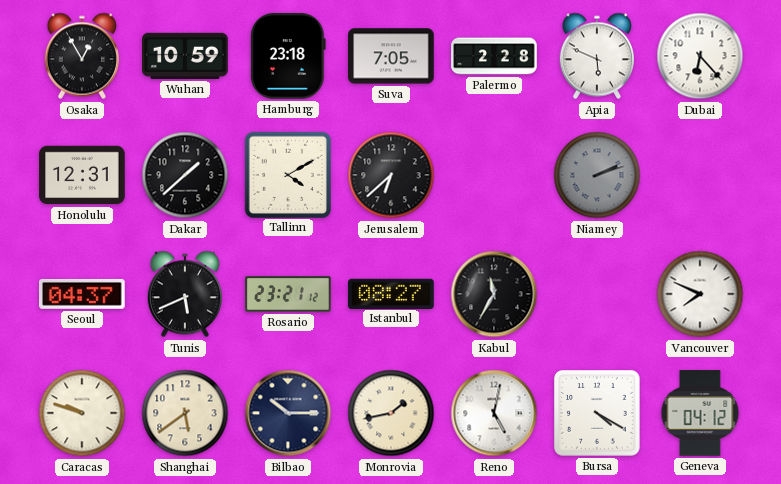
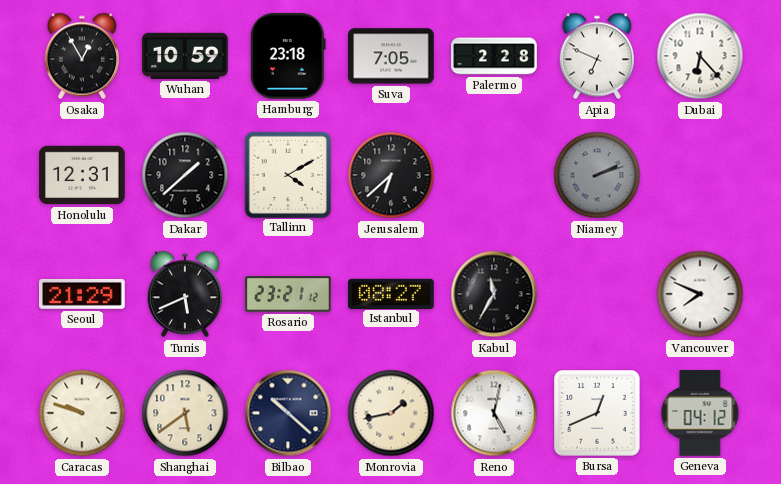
Apia: 5:49 -> 6:49 (597, 56)
Seoul: 04:37 -> 21:29 (82, 294)
Bilbao: 10:15 -> 10:22 (288, 413)
Bursa: 4:20 -> 12:41 (598, 414)
